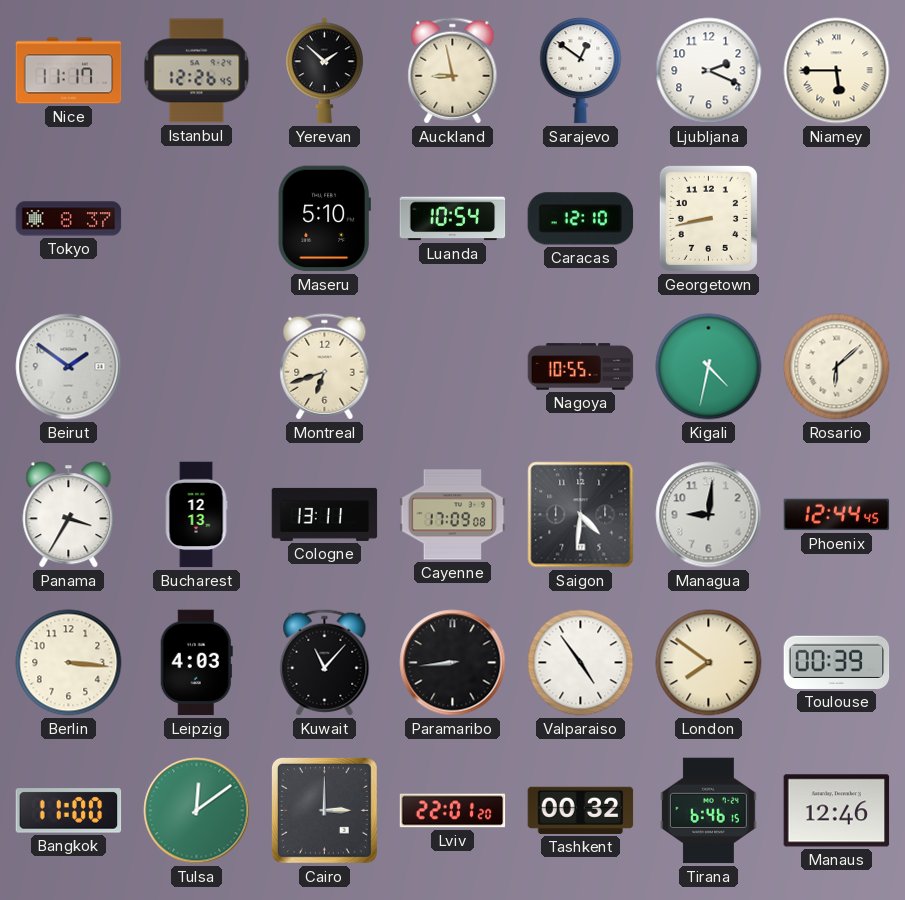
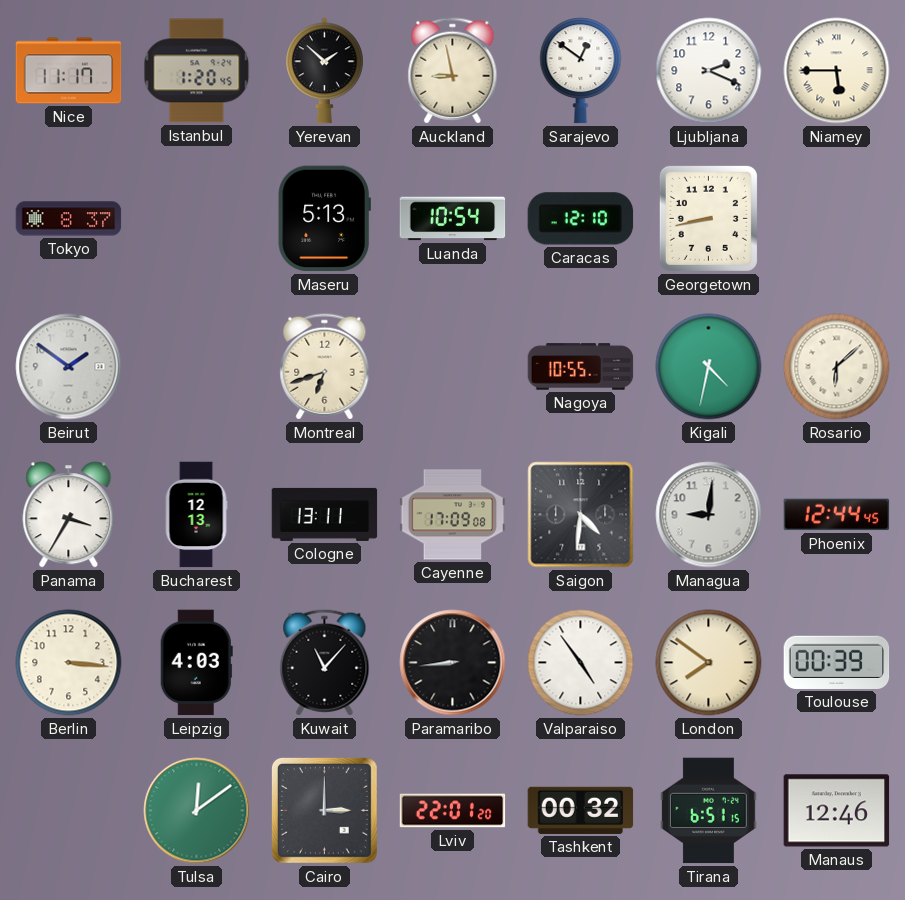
Istanbul: 12:26 -> 1:20 (197, 71)
Maseru: 5:10 -> 5:13 (324, 219)
Bangkok: 11:00 -> none (69, 811)
Tirana: 6:46 -> 6:51 (709, 811)
